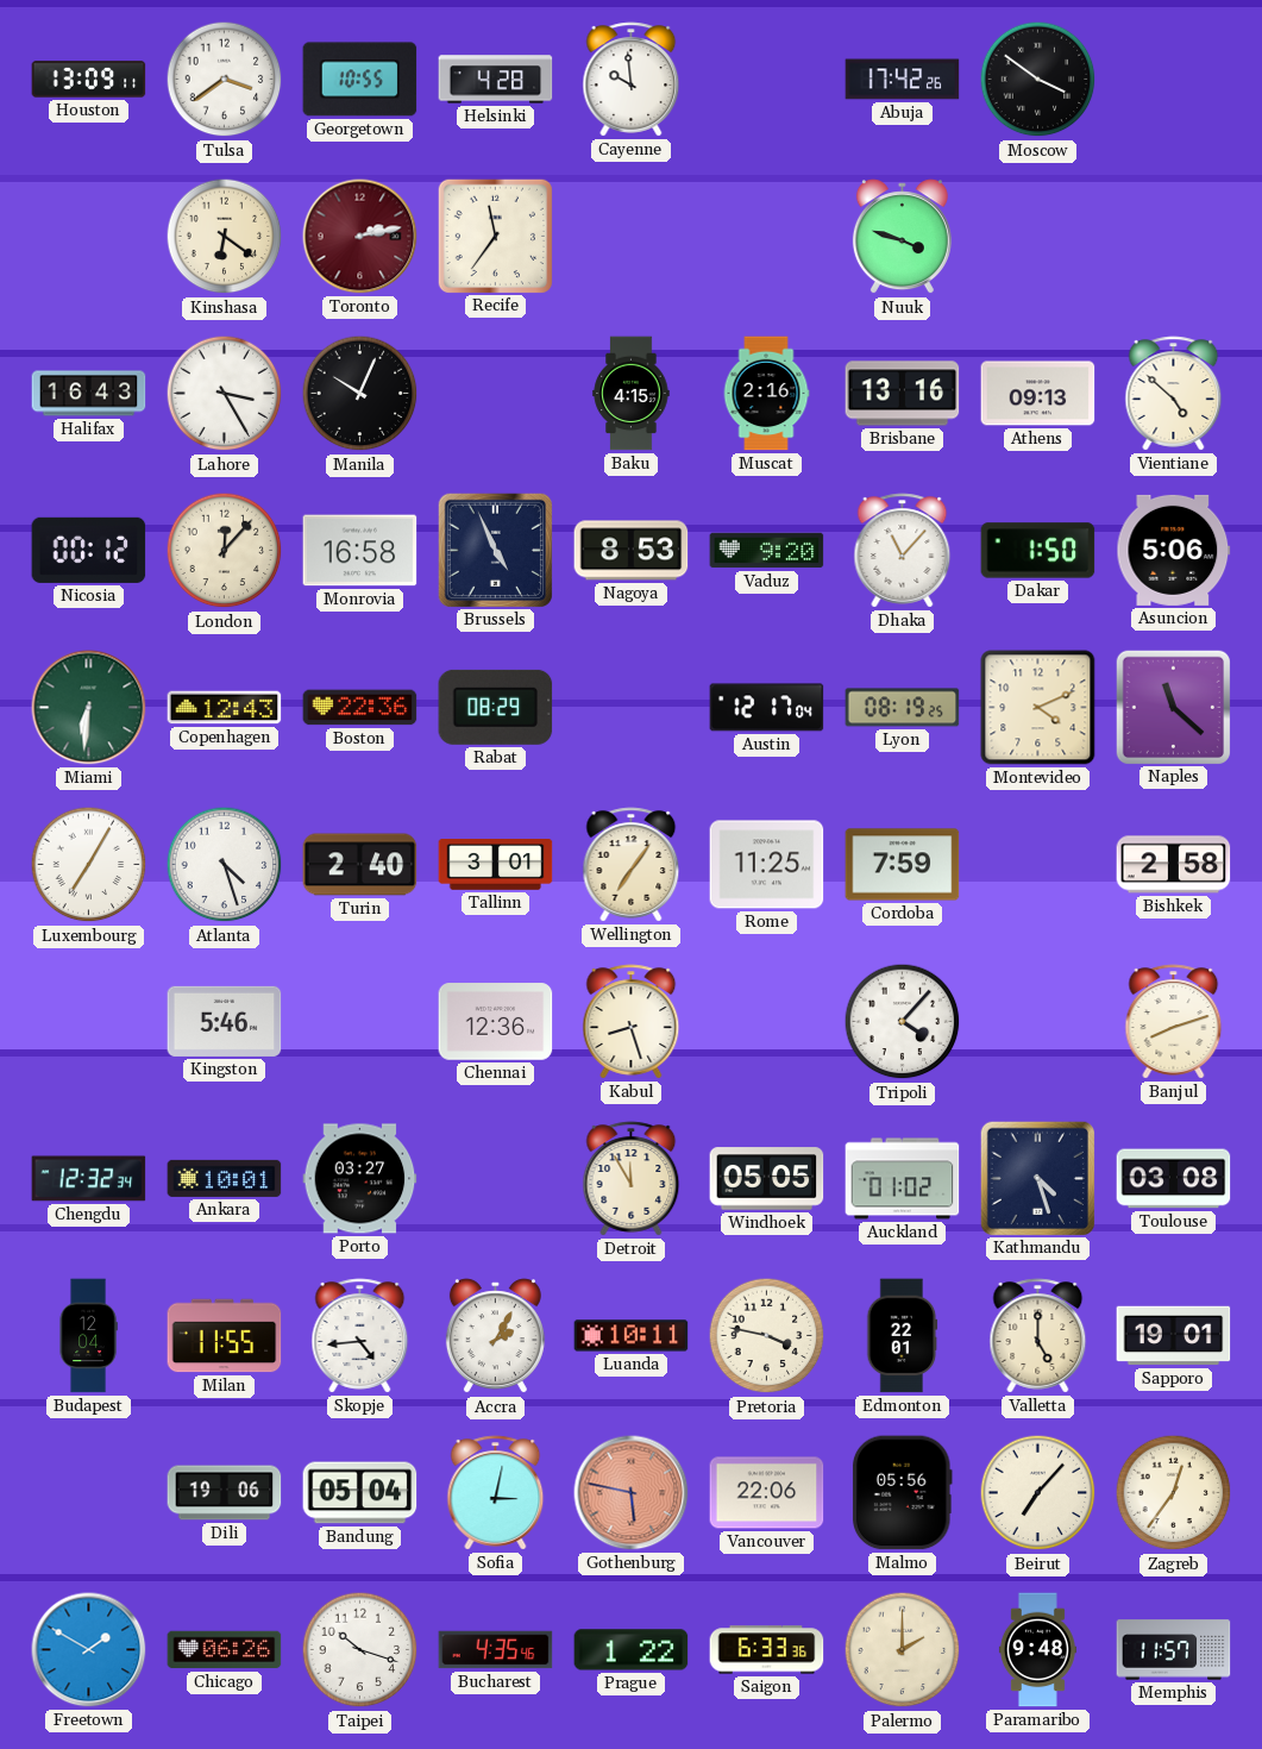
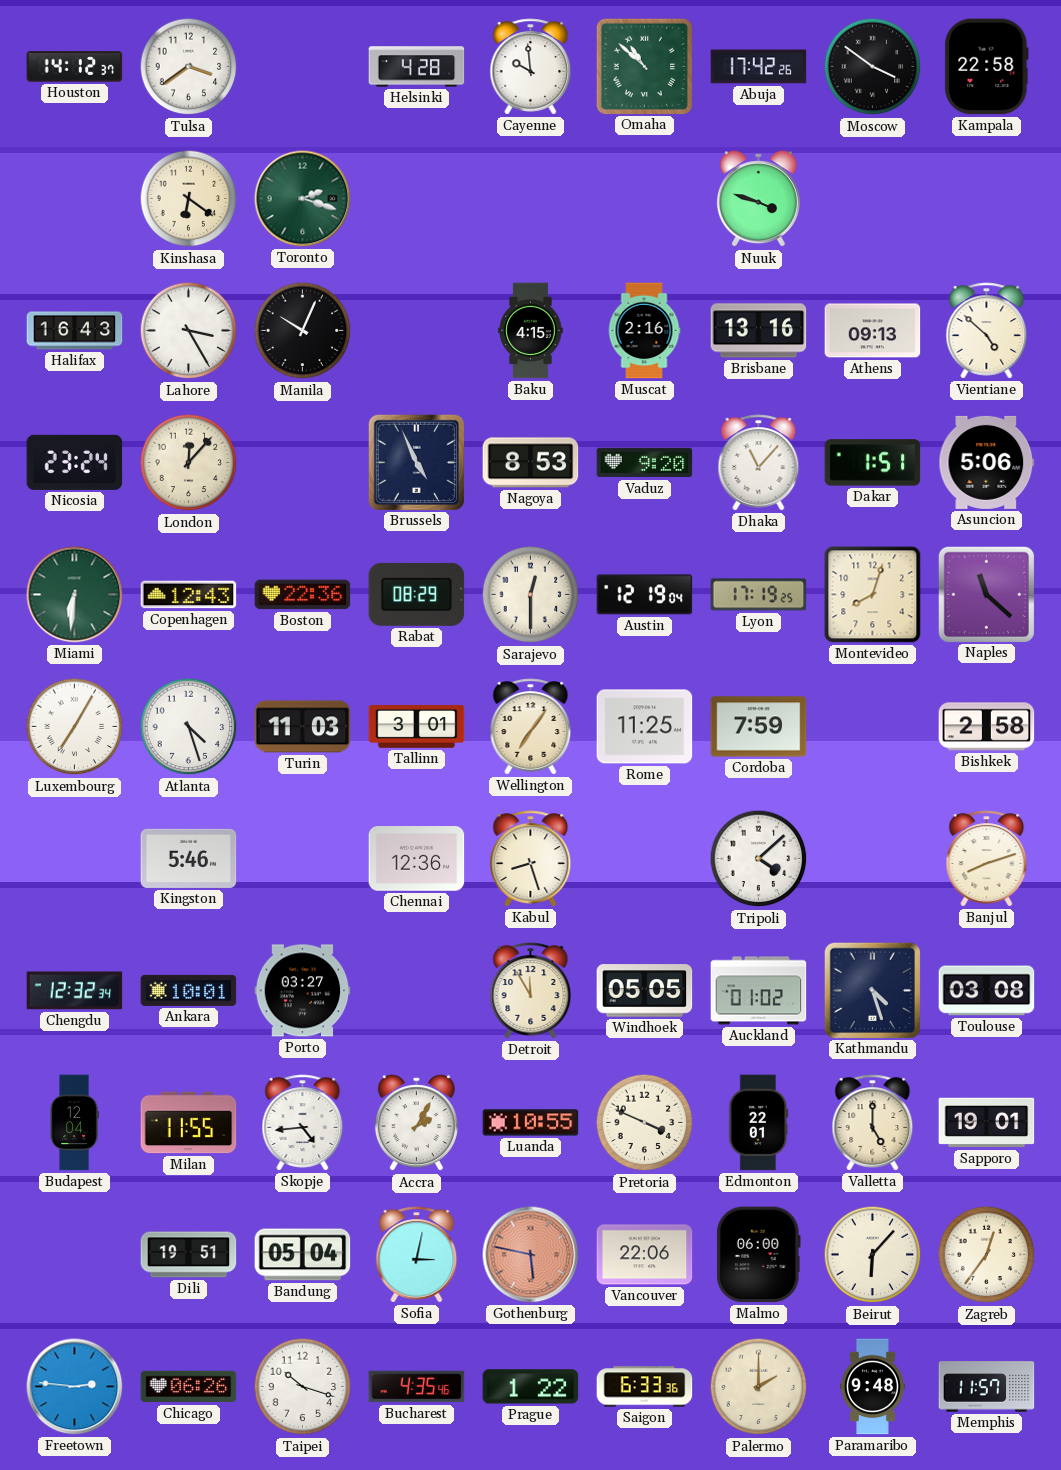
Houston: 13:09 -> 14:12 (75, 67)
Georgetown: 10:55 -> none (360, 80)
Omaha: none -> 10:52 (644, 66)
Kampala: none -> 22:58 (987, 67)
Toronto: 2:13 -> 2:18 (303, 199)
Toronto dial: burgundy -> green (303, 199)
Recife: 11:36 -> none (495, 236)
Nicosia: 00:12 -> 23:24 (75, 462)
Monrovia: 16:58 -> none (360, 551)
Dakar: 1:50 -> 1:51 (873, 463)
Sarajevo: none -> 12:30 (531, 595)
Austin: 12:17 -> 12:19 (645, 595)
Lyon: 08:19 -> 17:19 (759, 595)
Montevideo: 4:11 -> 8:03 (873, 595)
Turin: 2:40 -> 11:03 (303, 727)
Tripoli: 4:07 -> 4:08 (759, 859)
Luanda: 10:11 -> 10:55 (531, 1123)
Pretoria: 3:47 -> 3:49 (645, 1123)
Dili: 19:06 -> 19:51 (189, 1255)
Malmo: 05:56 -> 06:00 (758, 1255)
Beirut: 7:07 -> 6:07 (873, 1255)
Freetown: 1:50 -> 2:46 (75, 1387)
